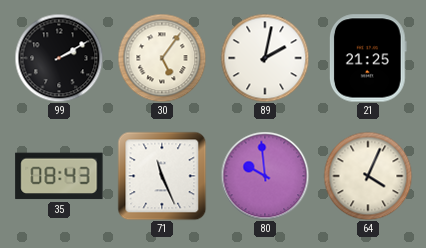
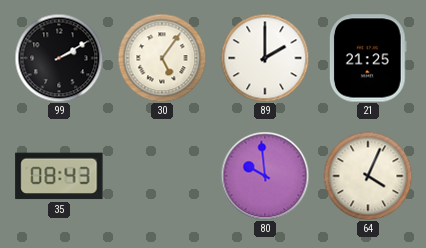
89: 2:02 -> 2:00 (265, 58)
71: 11:26 -> none (162, 176)
